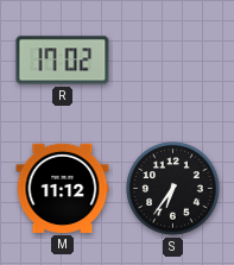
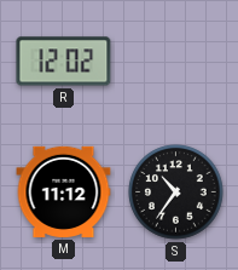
R: 17:02 -> 12:02 (64, 62)
S: 6:36 -> 10:36 (176, 193)
